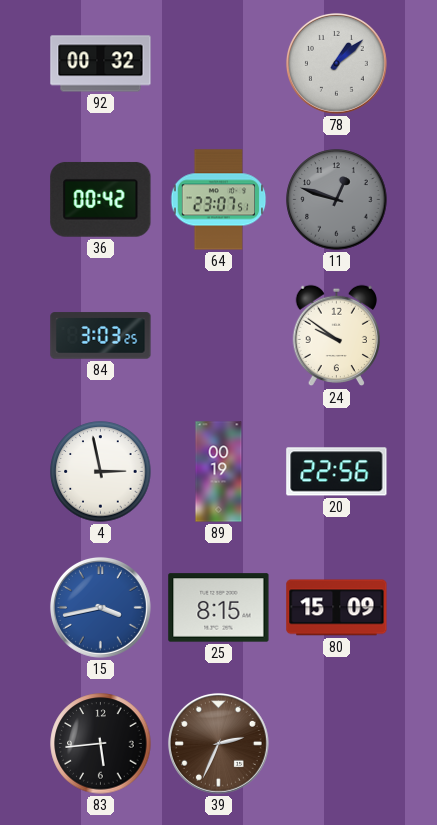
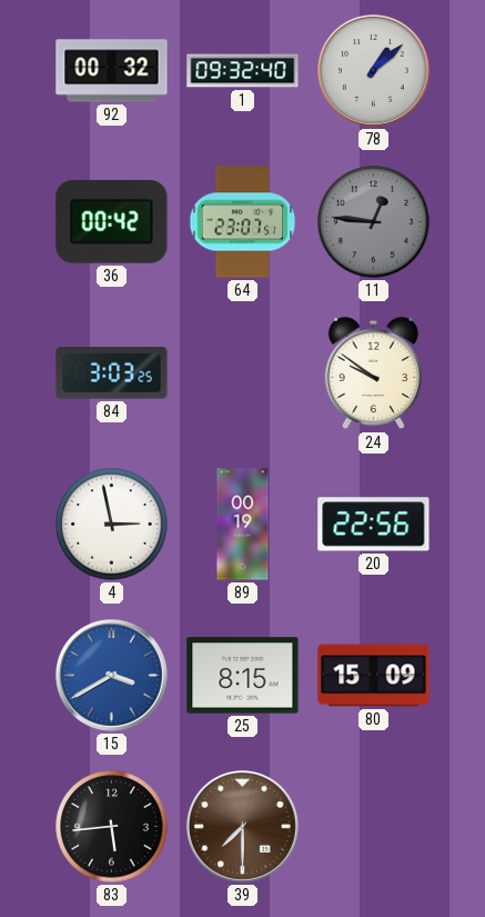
1: none -> 09:32 (243, 71)
11: 12:48 -> 12:46 (374, 222)
15: 3:43 -> 3:40 (111, 675)
39: 2:34 -> 7:30 (242, 826)
